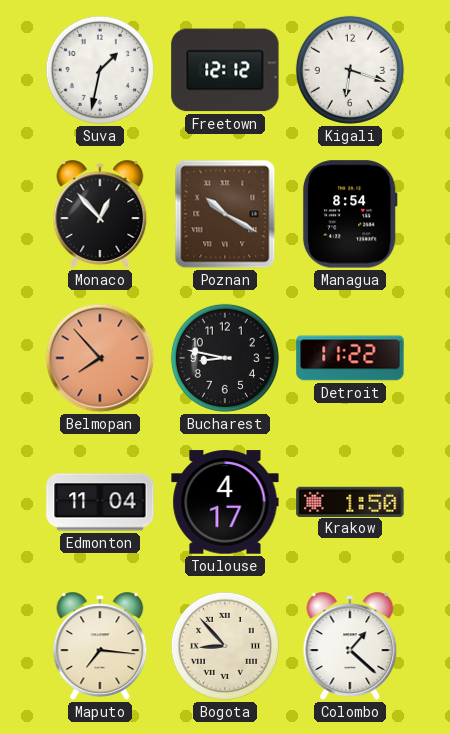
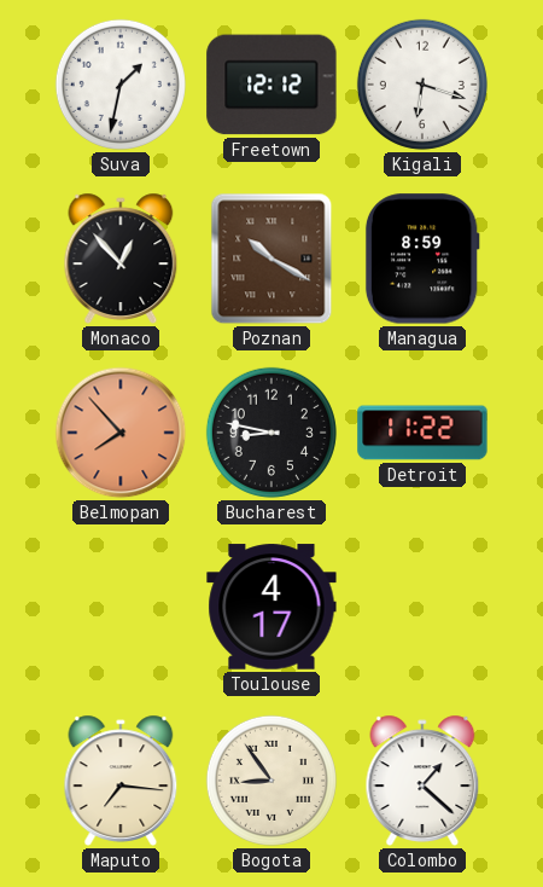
Managua: 8:54 -> 8:59 (422, 259)
Edmonton: 11:04 -> none (100, 502)
Krakow: 1:50 -> none (350, 501)
Bogota: 8:53 -> 8:54 (271, 781)
